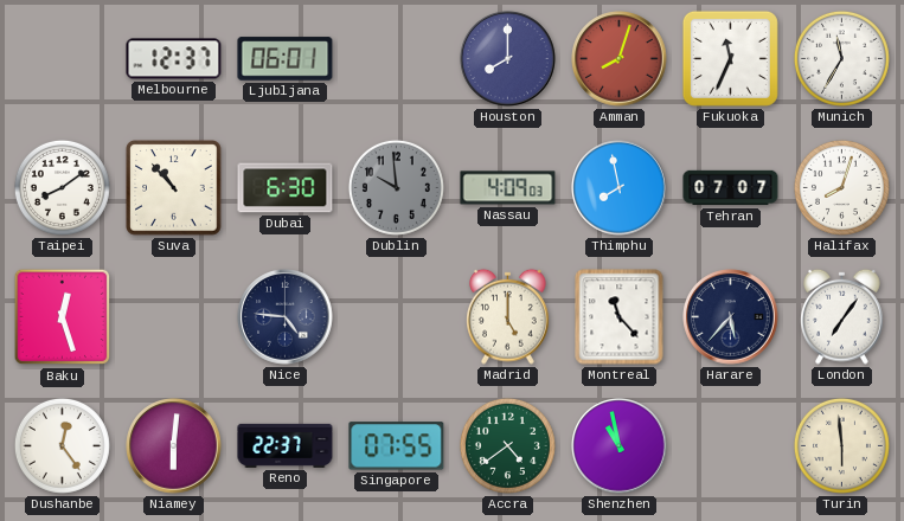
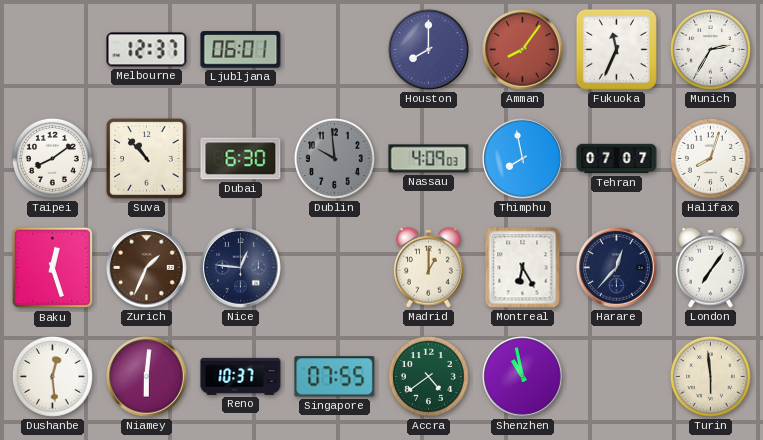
Amman: 8:03 -> 8:06 (523, 50)
Munich: 11:35 -> 2:35 (710, 49)
Zurich: none -> 1:34 (147, 268)
Nice: 4:46 -> 12:46 (241, 268)
Madrid: 5:00 -> 1:00 (429, 267)
Montreal: 11:23 -> 6:25 (523, 268)
Harare: 5:37 -> 12:37 (617, 268)
Dushanbe: 12:24 -> 12:29 (52, 376)
Reno: 22:37 -> 10:37 (241, 376)
